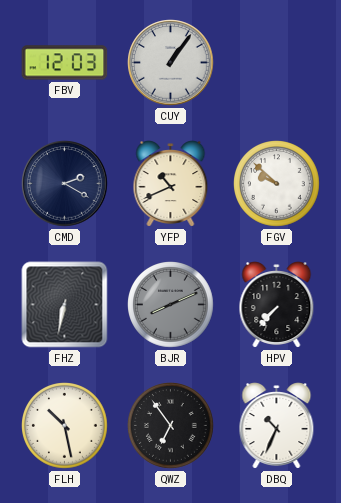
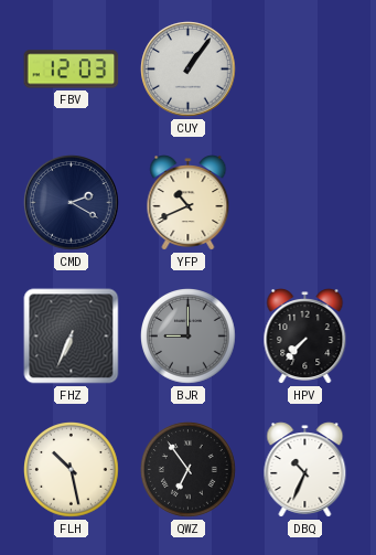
FGV: 9:52 -> none (277, 184)
FHZ: 6:32 -> 6:34 (72, 337)
BJR: 8:11 -> 9:00 (189, 337)
